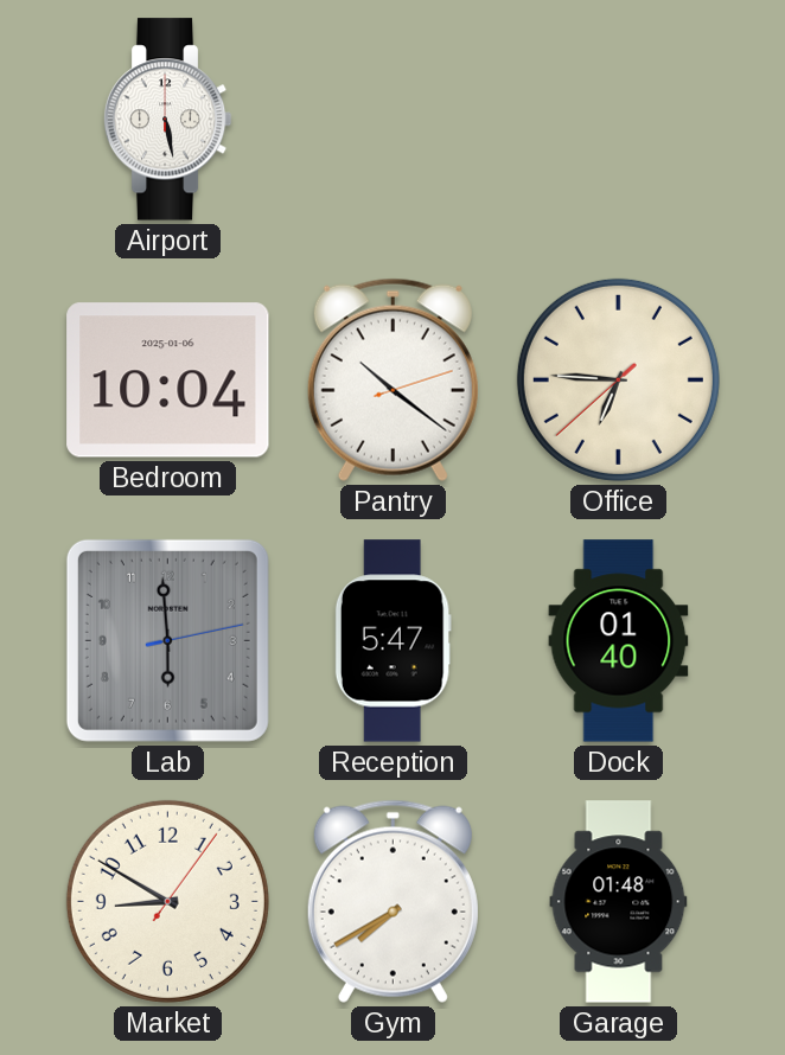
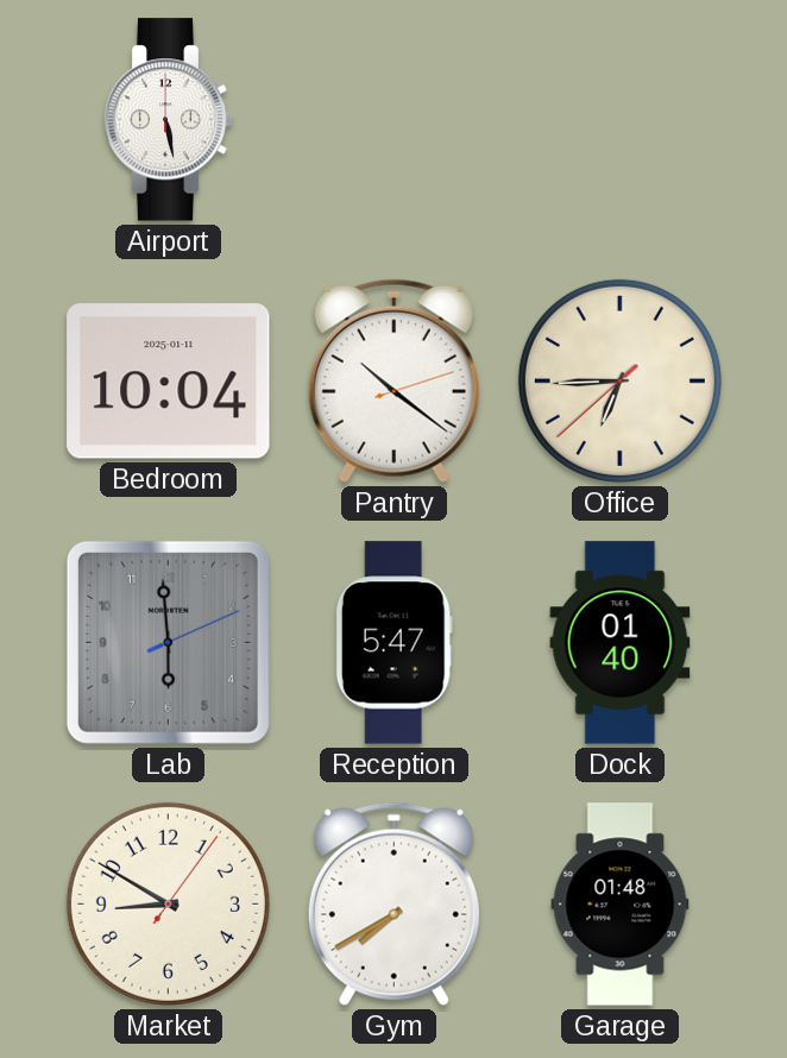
Bedroom date: 2025-01-06 -> 2025-01-11 (169, 382)
Office: 6:45 -> 6:44 (619, 380)
Lab: 5:59:13 -> 5:59:11 (168, 642)
